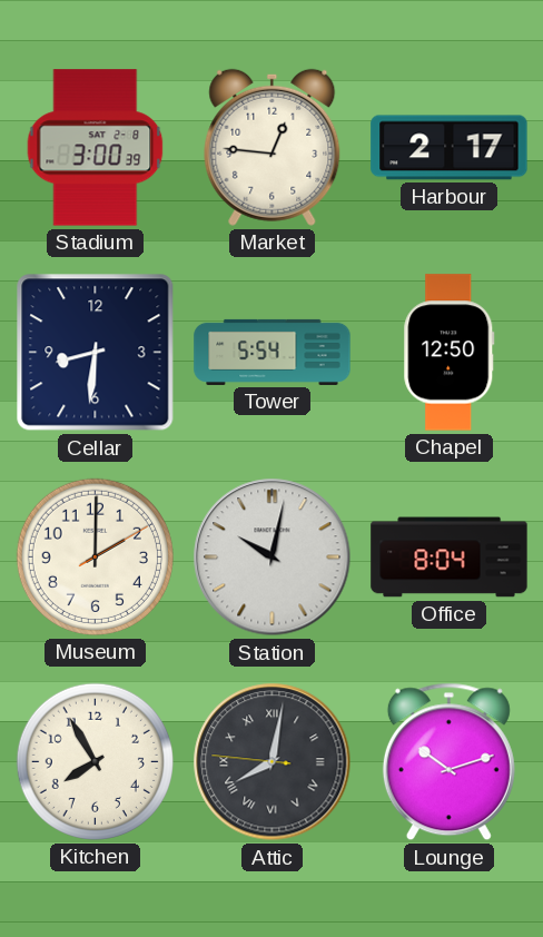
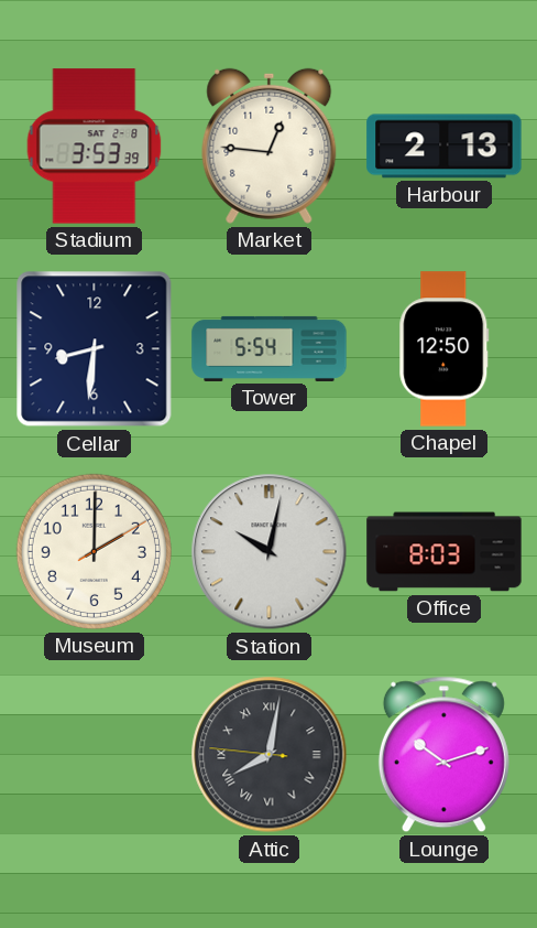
Stadium: 3:00 -> 3:53 (95, 147)
Harbour: 2:17 -> 2:13 (445, 147)
Office: 8:04 -> 8:03 (445, 552)
Kitchen: 7:55 -> none (95, 761)
